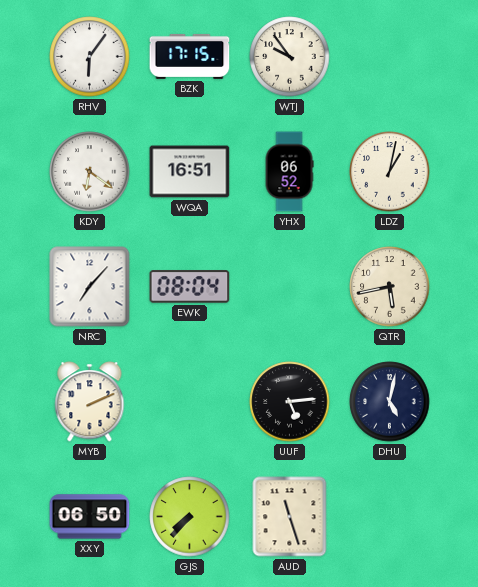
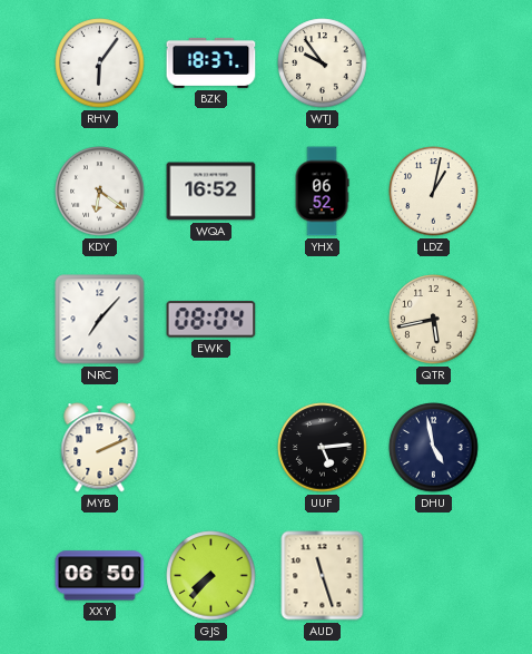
BZK: 17:15 -> 18:37 (211, 62)
WQA: 16:51 -> 16:52 (211, 192)
DHU: 5:02 -> 4:58 (434, 448)
